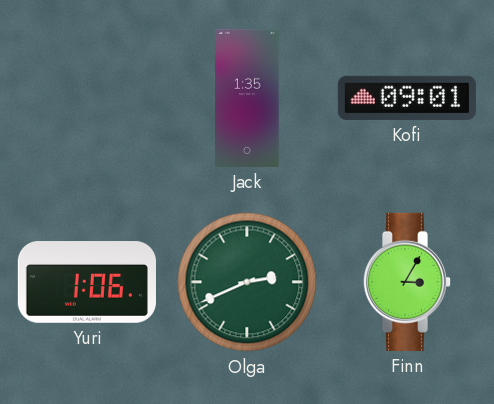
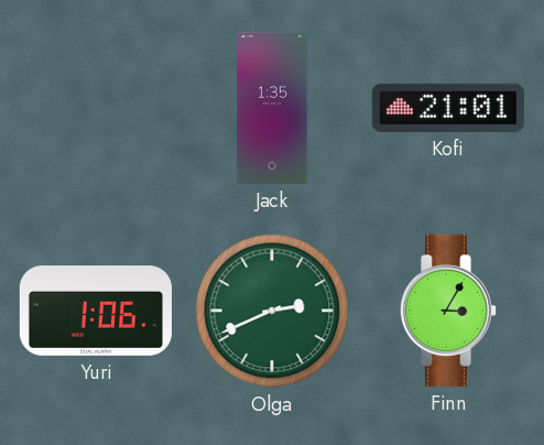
Kofi: 09:01 -> 21:01 (448, 108)
